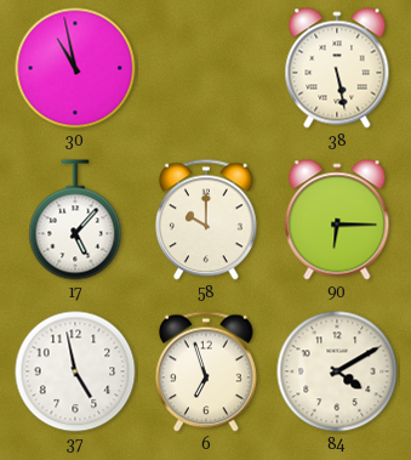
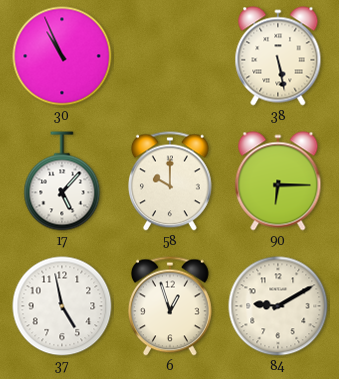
30: 10:58 -> 10:56 (62, 56)
6: 6:57 -> 12:57 (171, 306)
84: 4:10 -> 9:10 (278, 306)
